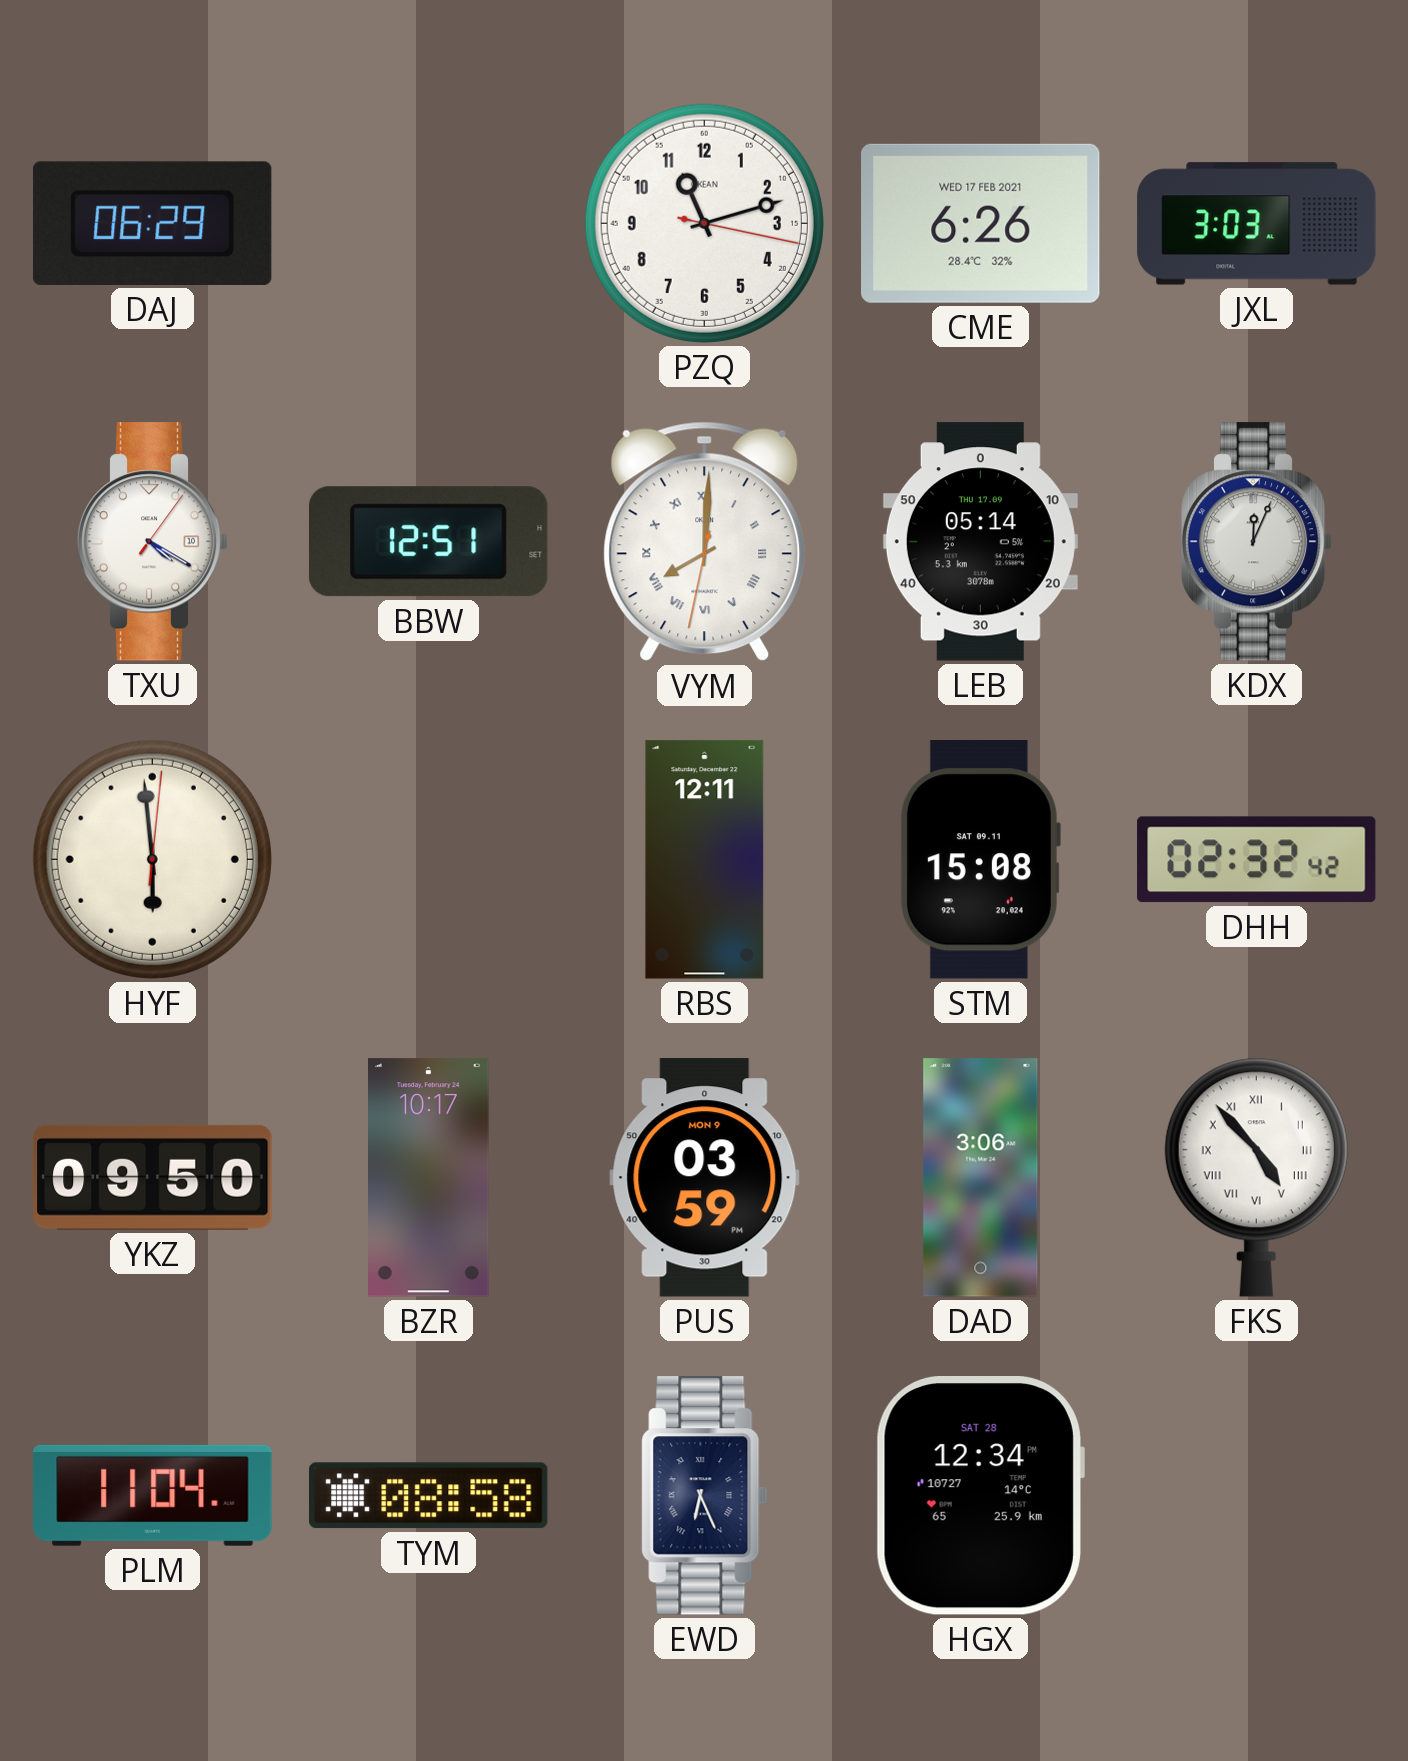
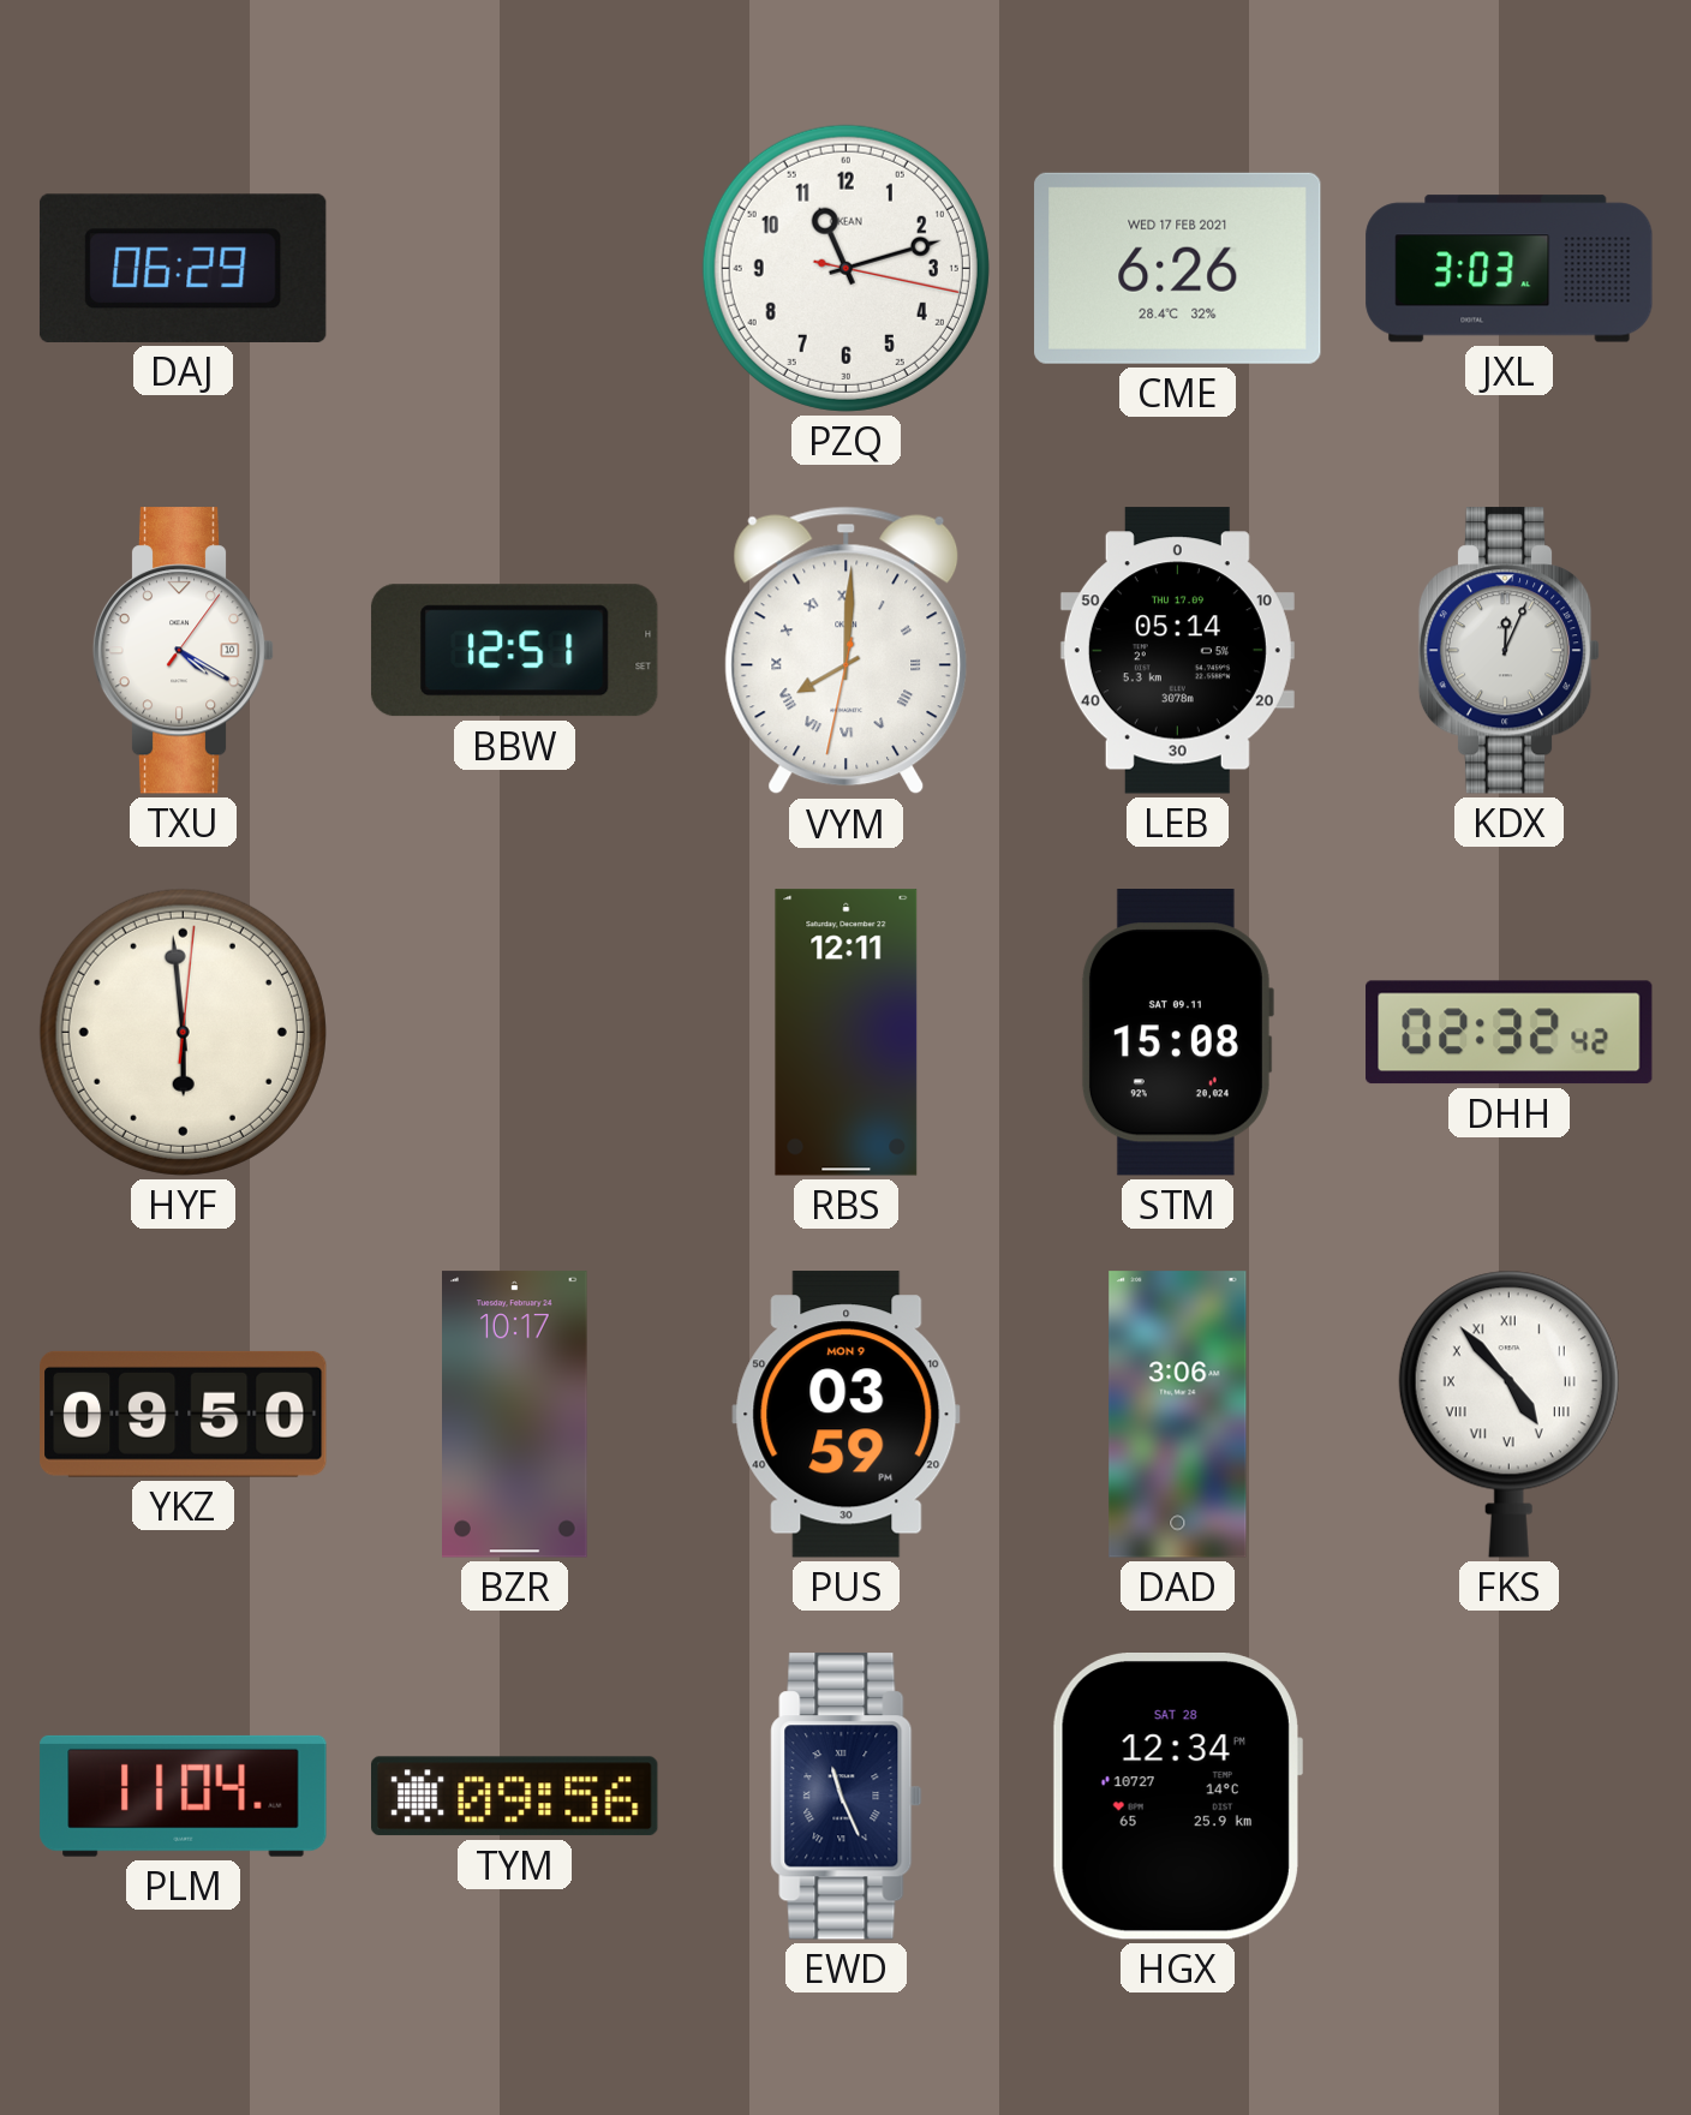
TYM: 08:58 -> 09:56 (515, 1797)
EWD: 6:26 -> 11:26 (847, 1797)
